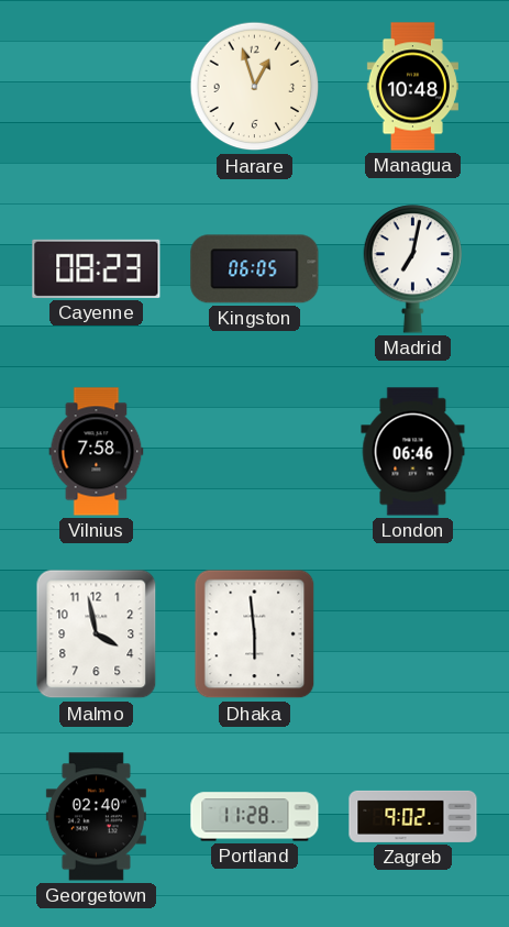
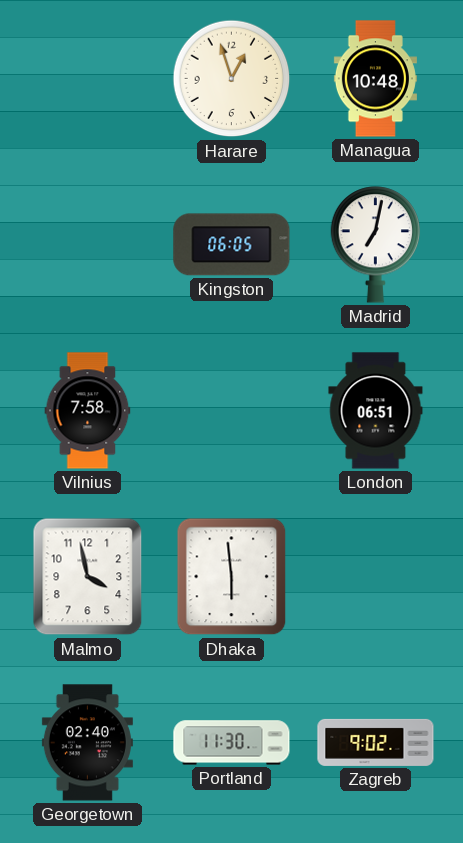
Cayenne: 08:23 -> none (97, 268)
London: 06:46 -> 06:51 (376, 411)
Portland: 11:28 -> 11:30 (232, 743)
